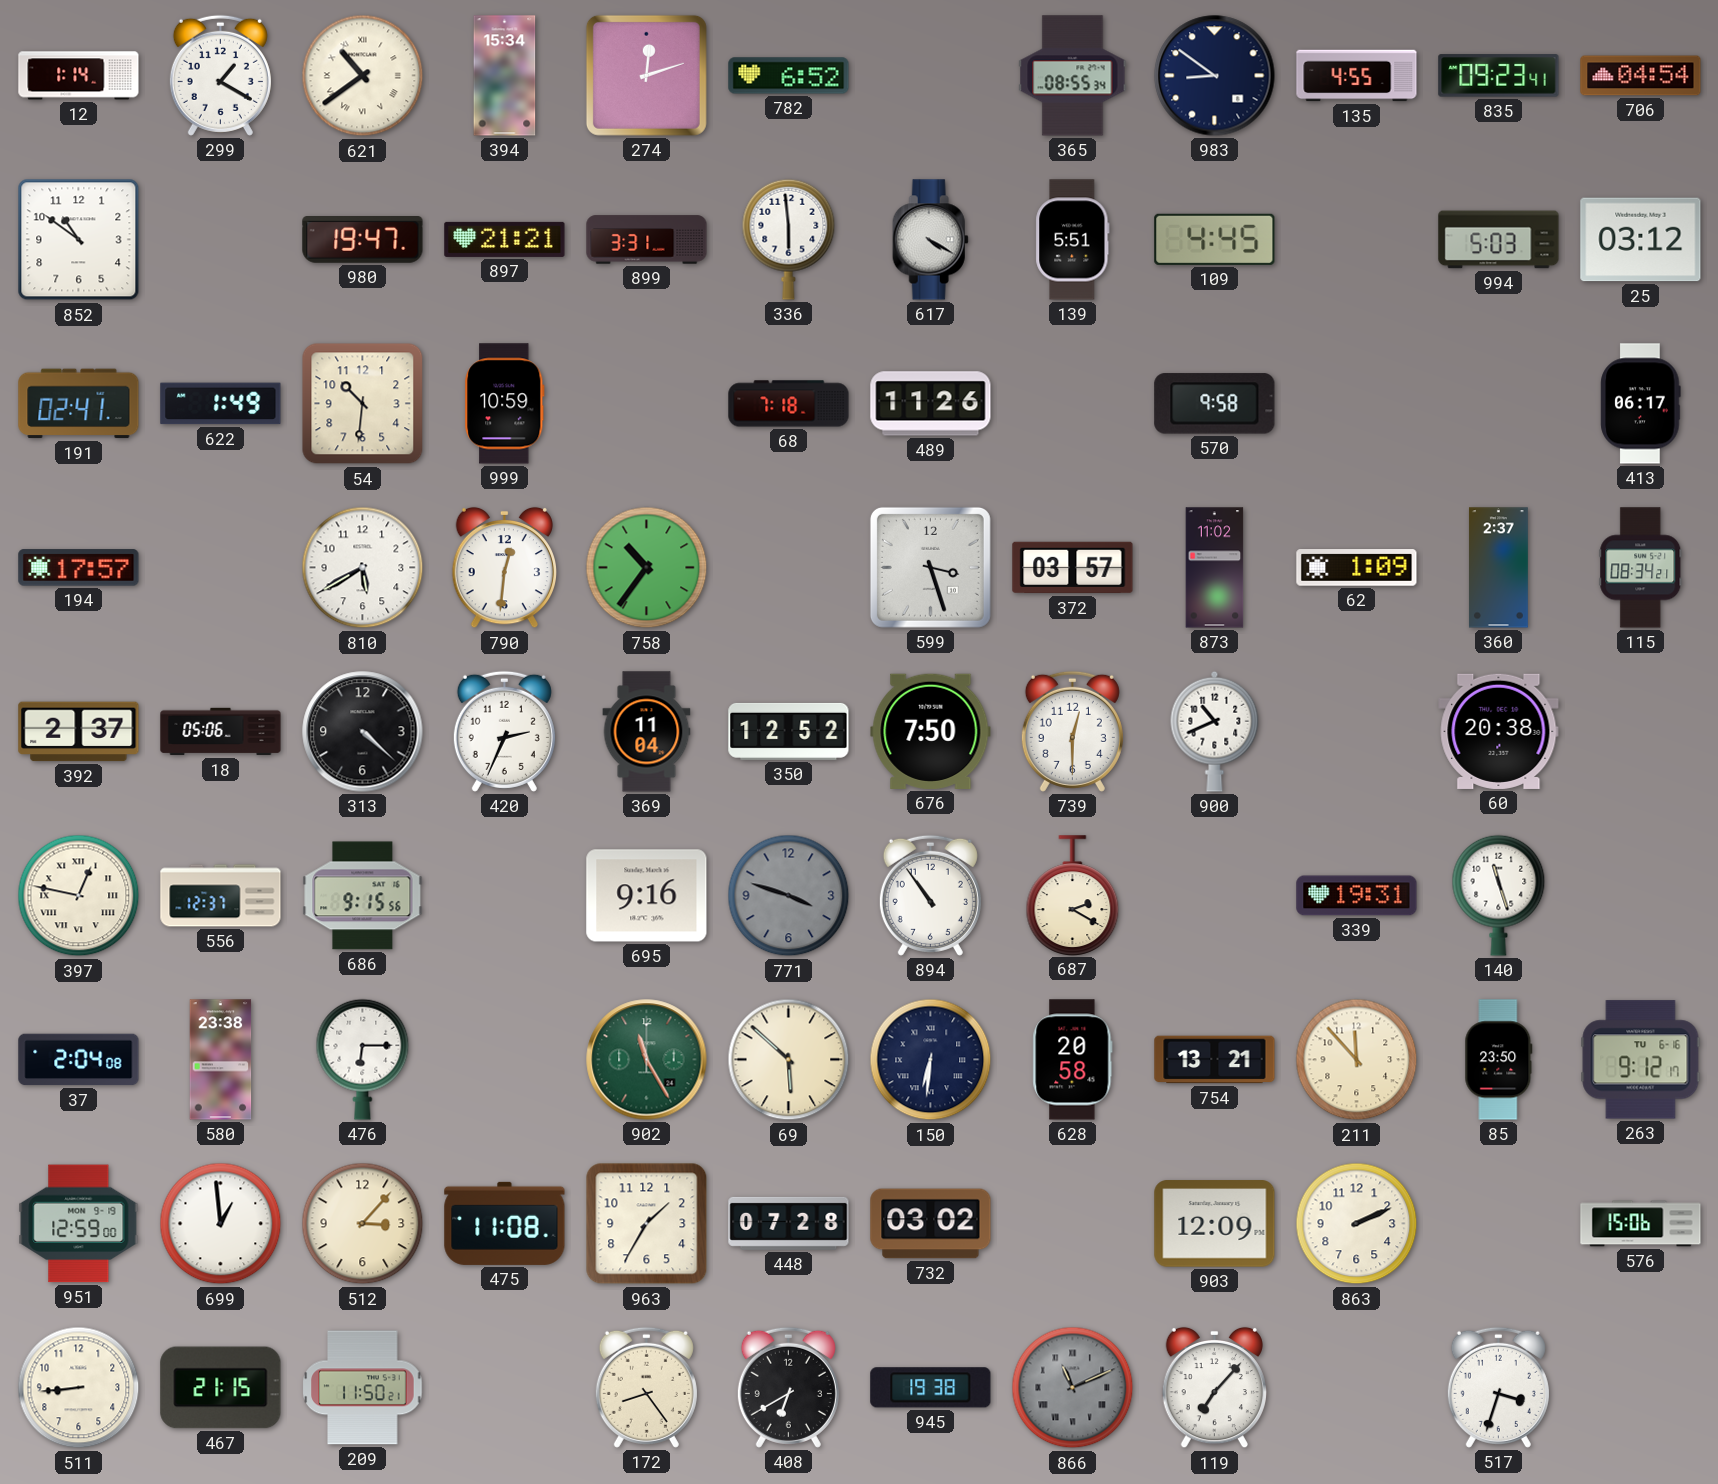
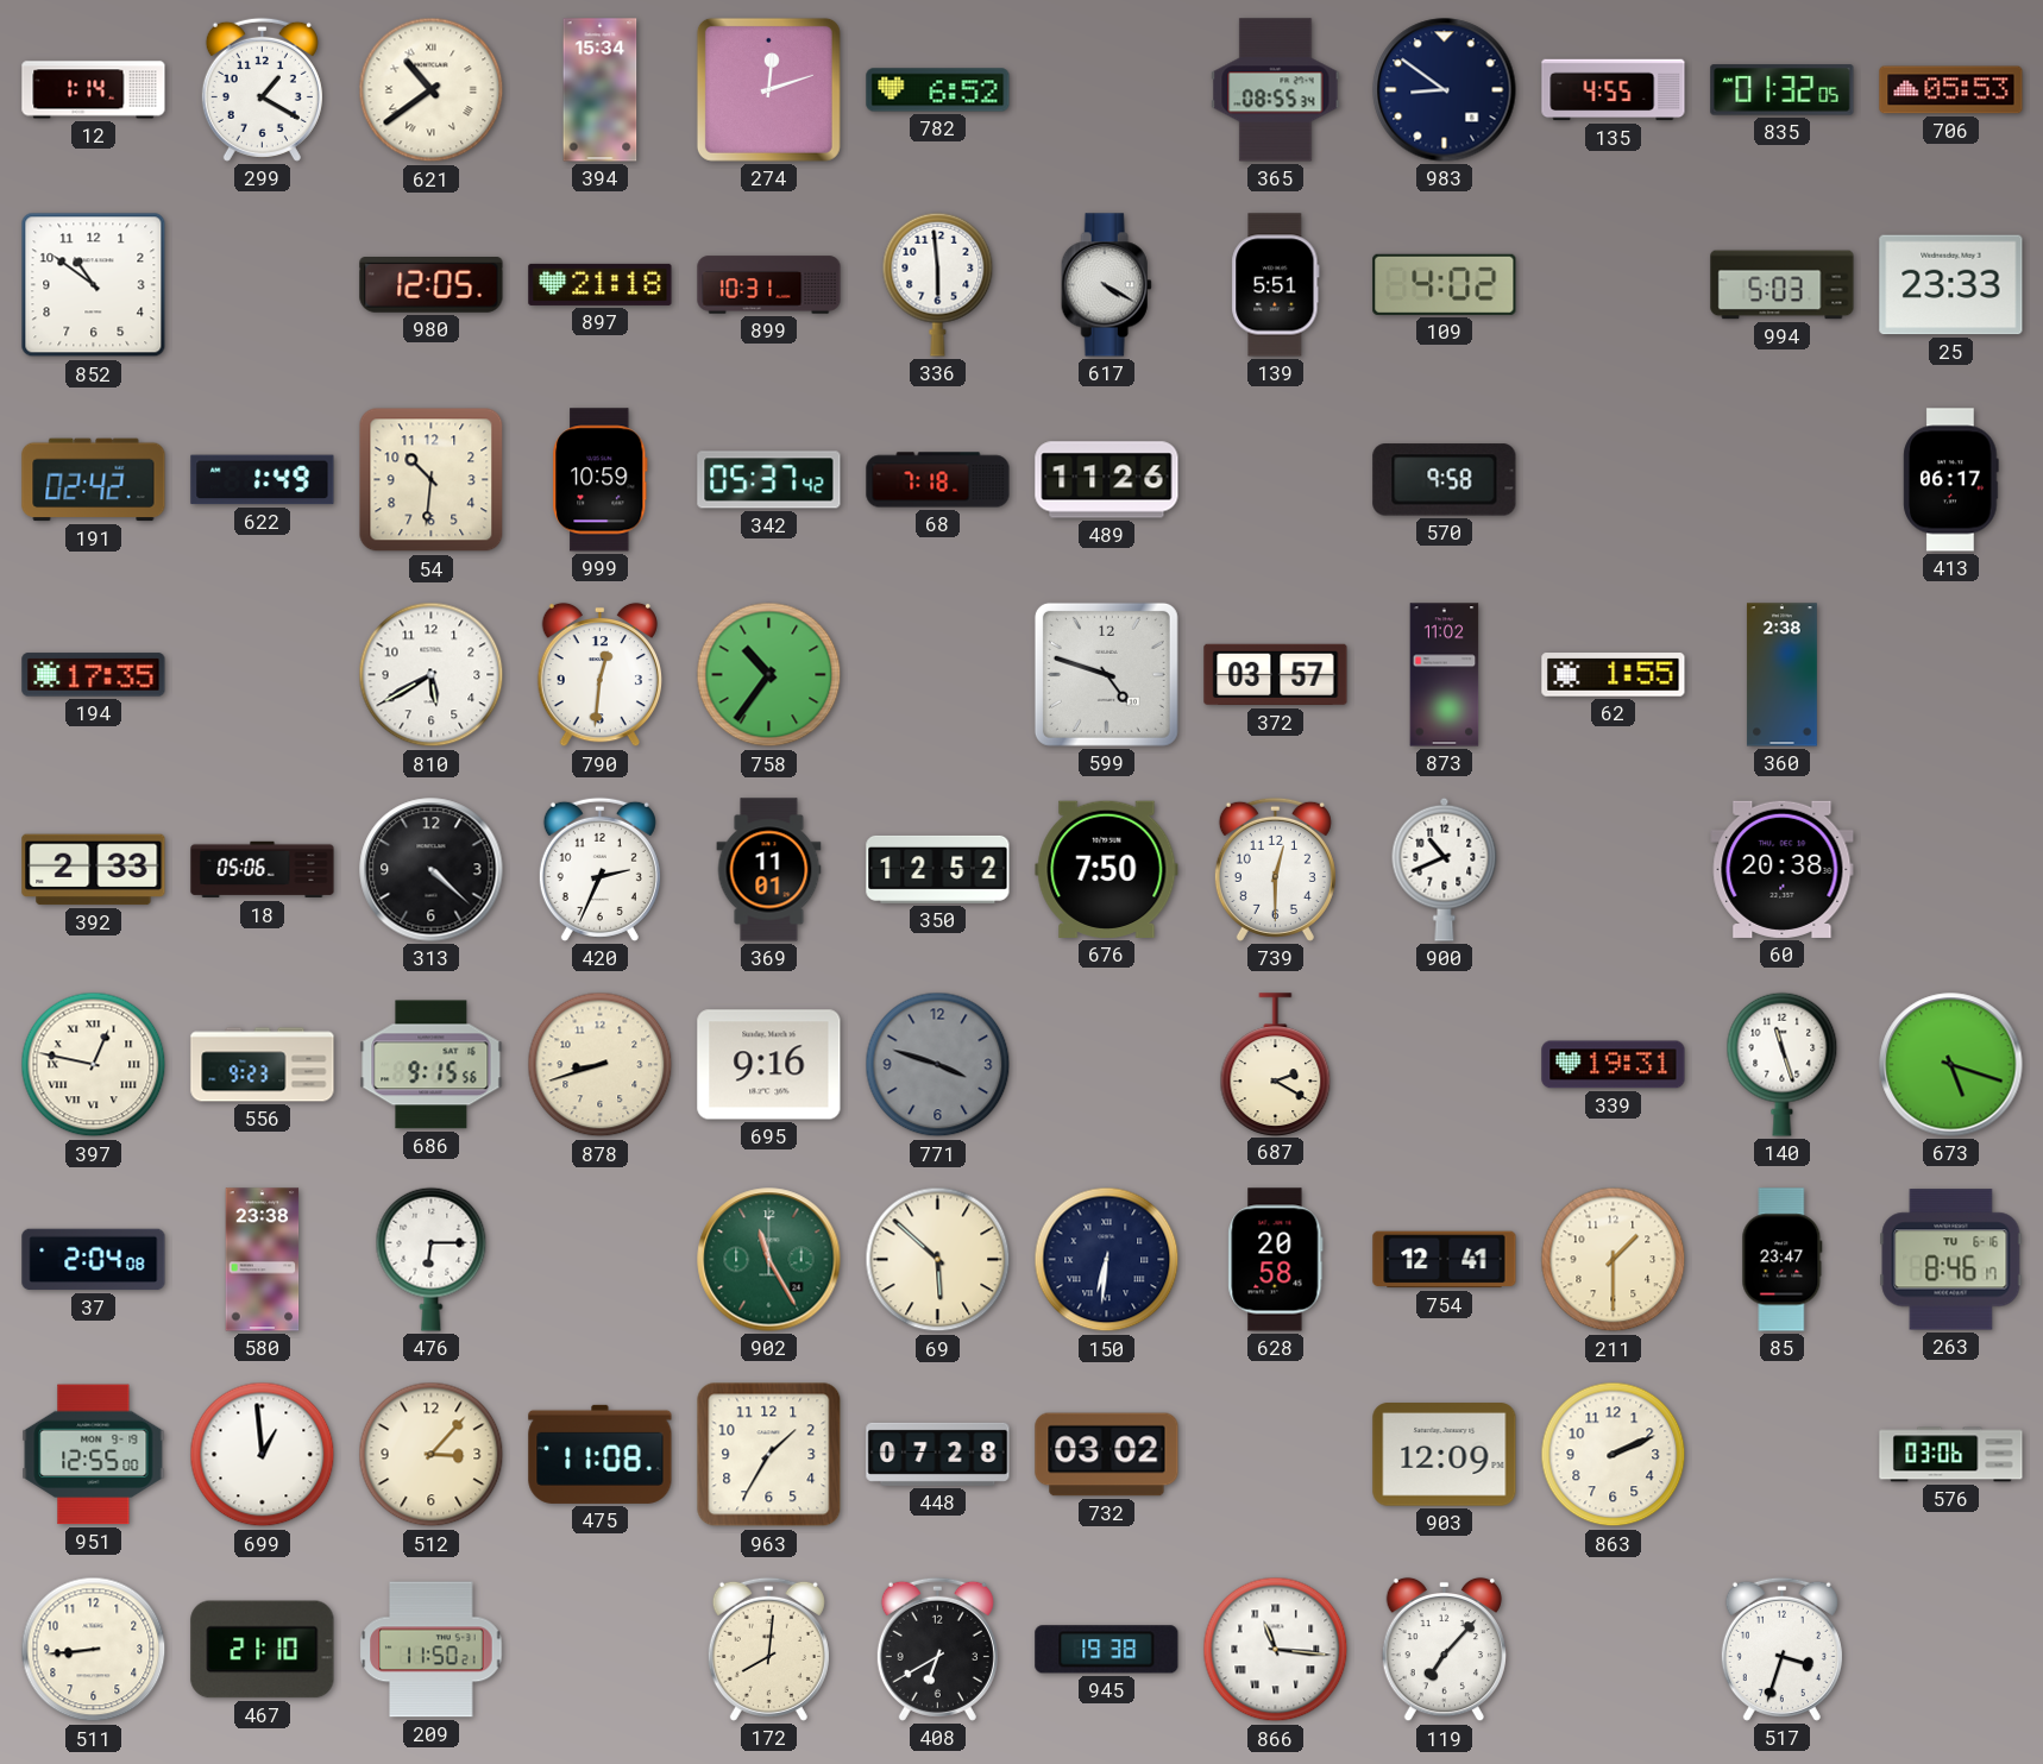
835: 09:23 -> 01:32 (1783, 90)
706: 04:54 -> 05:53 (1951, 90)
980: 19:47 -> 12:05 (432, 285)
897: 21:21 -> 21:18 (601, 284)
899: 3:31 -> 10:31 (769, 285)
109: 4:45 -> 4:02 (1445, 284)
25: 03:12 -> 23:33 (1951, 285)
191: 02:41 -> 02:42 (94, 480)
342: none -> 05:37 (769, 480)
194: 17:57 -> 17:35 (94, 675)
599: 3:27 -> 4:48 (1106, 674)
62: 1:09 -> 1:55 (1614, 675)
360: 2:37 -> 2:38 (1783, 675)
115: 08:34 -> none (1641, 568)
392: 2:37 -> 2:33 (94, 870)
369: 11:04 -> 11:01 (769, 870)
556: 12:37 -> 9:23 (263, 1065)
878: none -> 8:42 (601, 1065)
894: 10:54 -> none (930, 895)
673: none -> 5:18 (1951, 1065)
754: 13:21 -> 12:41 (1445, 1260)
211: 11:53 -> 1:30 (1614, 1260)
85: 23:50 -> 23:47 (1783, 1260)
263: 9:12 -> 8:46 (1951, 1260)
951: 12:59 -> 12:55 (94, 1455)
576: 15:06 -> 03:06 (1951, 1455)
467: 21:15 -> 21:10 (263, 1650)
172: 8:24 -> 8:01 (768, 1649)
866: 11:11 -> 11:16 (1276, 1650)
866 dial: grey -> white (1276, 1650)
